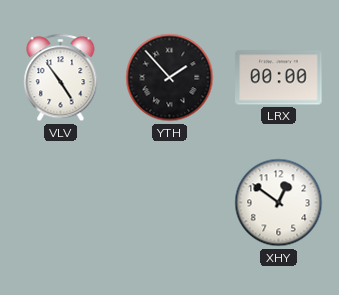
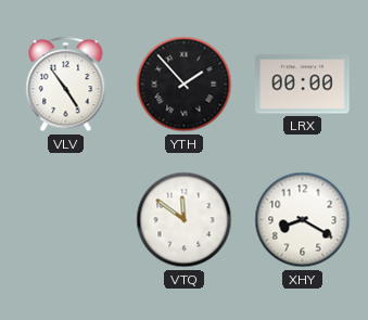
VTQ: none -> 11:51 (185, 220)
XHY: 12:51 -> 8:20 (303, 220)
